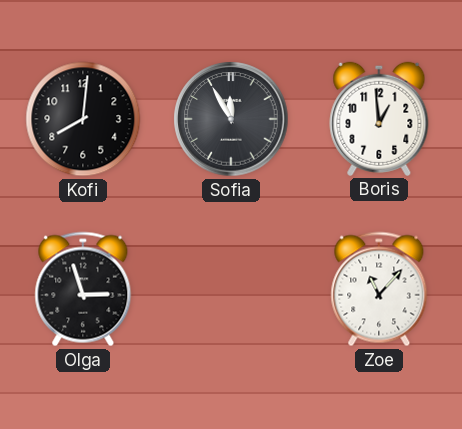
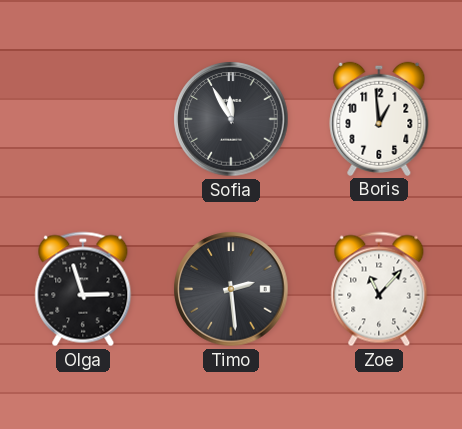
Kofi: 8:01 -> none (83, 119)
Timo: none -> 2:29 (231, 289)
